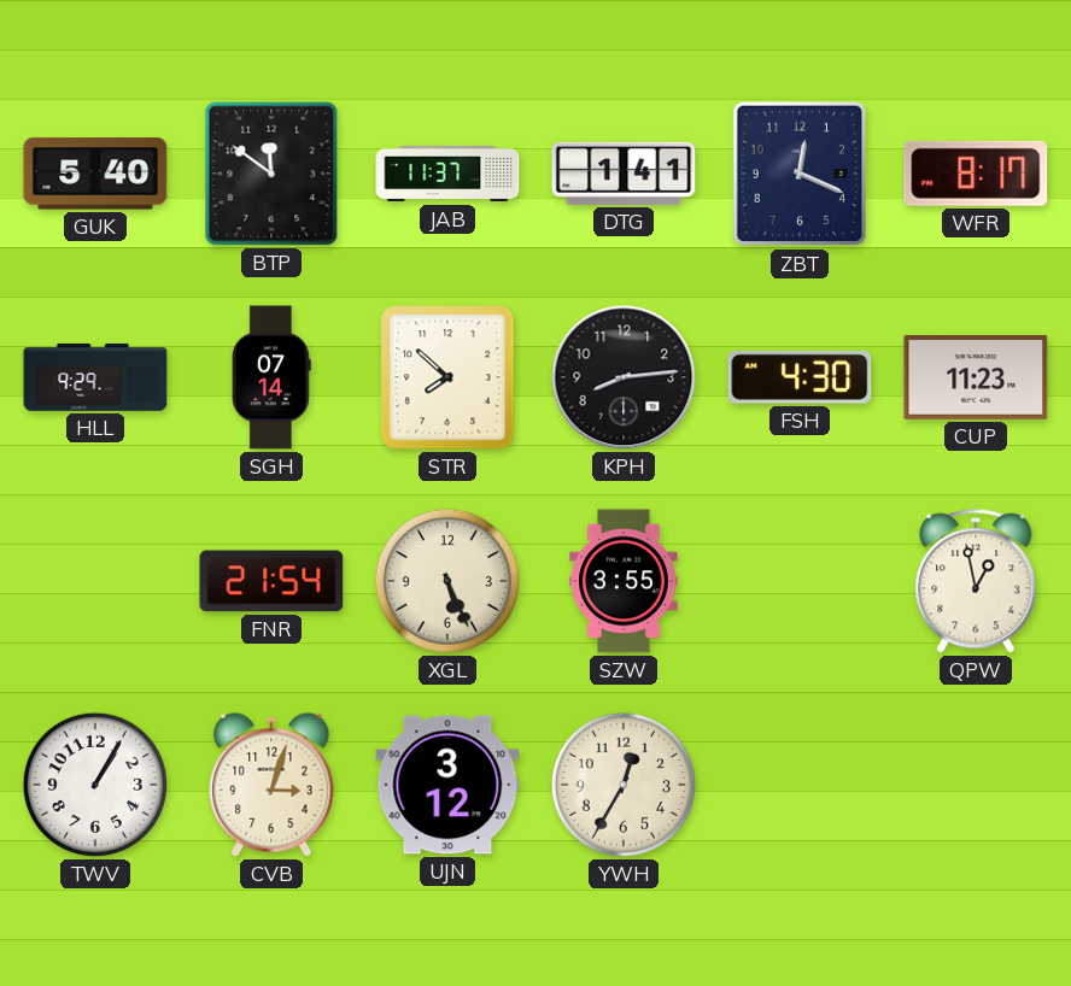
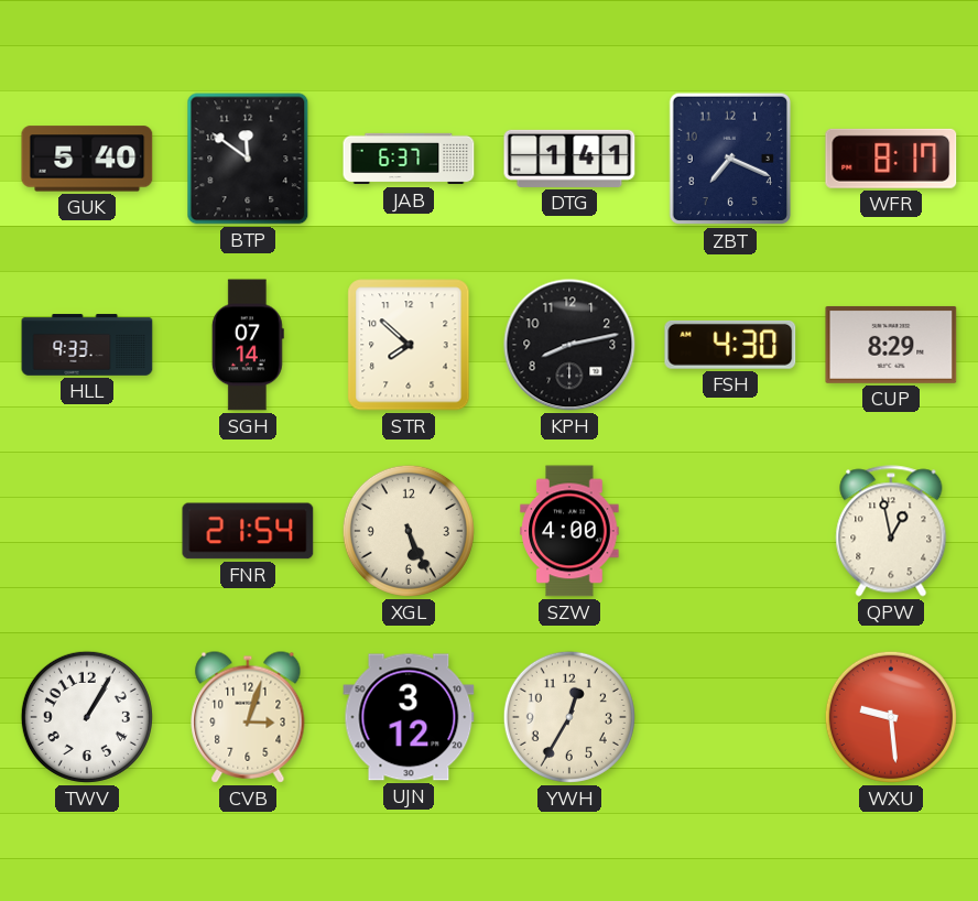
JAB: 11:37 -> 6:37 (409, 159)
ZBT: 12:19 -> 7:19 (730, 159)
HLL: 9:29 -> 9:33 (87, 345)
KPH: 8:14 -> 8:13 (569, 345)
CUP: 11:23 -> 8:29 (891, 345)
SZW: 3:55 -> 4:00 (569, 531)
WXU: none -> 9:29 (891, 717)
